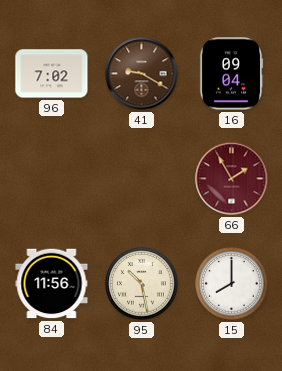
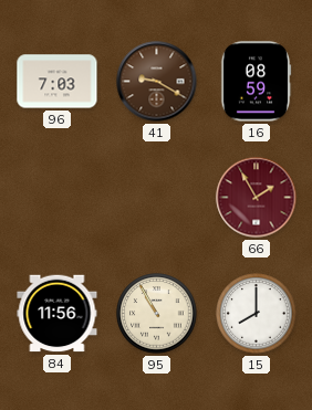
96: 7:02 -> 7:03 (58, 82)
16: 09:04 -> 08:59 (256, 82)
95: 10:28 -> 10:55 (157, 314)
